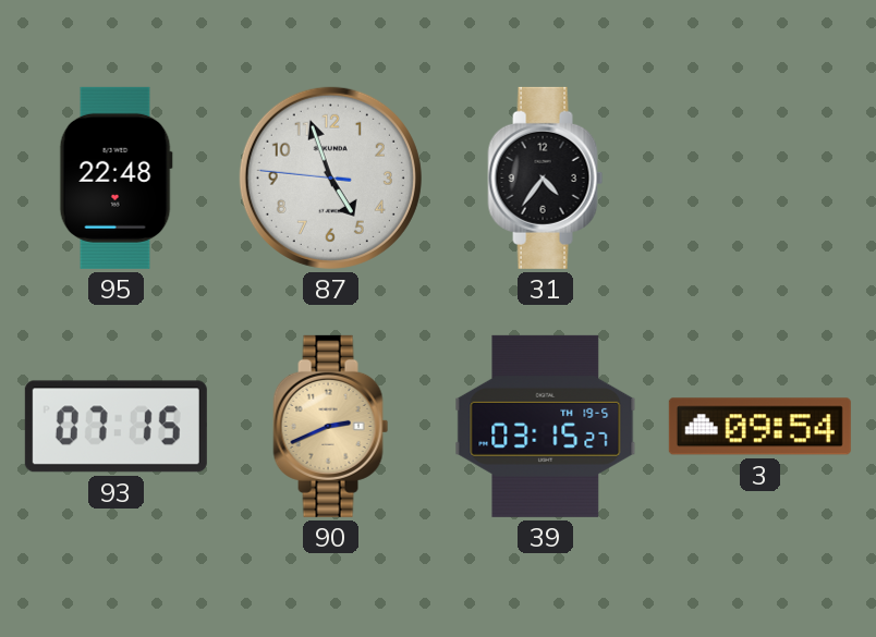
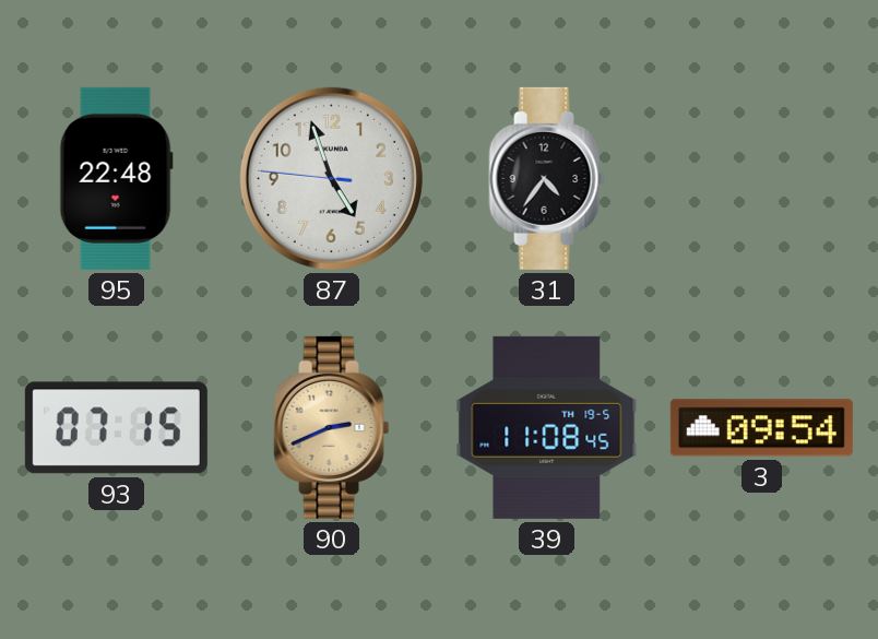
39: 03:15 -> 11:08 (547, 427)
